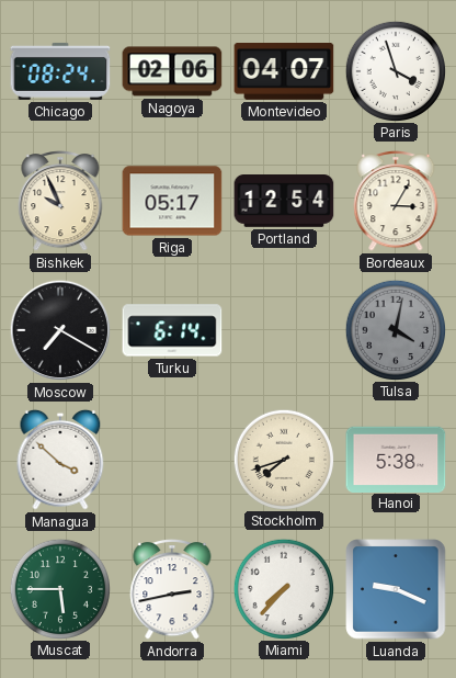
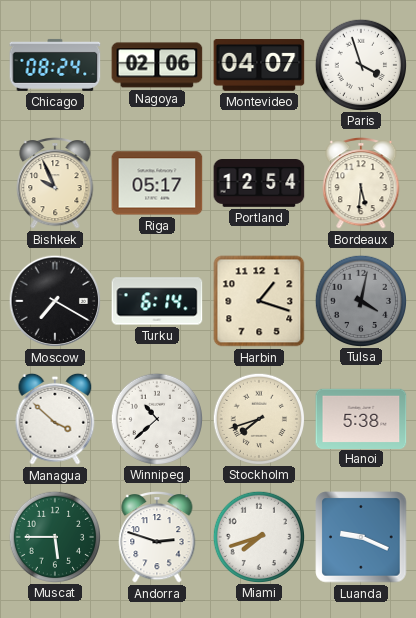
Bordeaux: 3:05 -> 5:31 (361, 184)
Harbin: none -> 1:18 (259, 301)
Winnipeg: none -> 10:38 (156, 418)
Andorra: 2:43 -> 2:48 (157, 538)
Miami: 7:37 -> 7:42 (258, 536)
